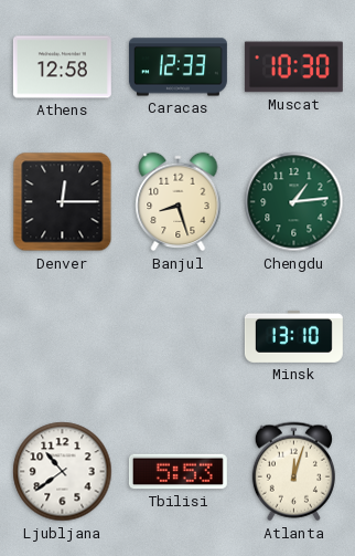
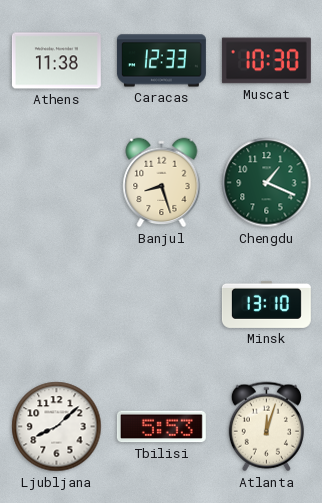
Athens: 12:58 -> 11:38 (56, 61)
Denver: 12:15 -> none (63, 202)
Chengdu: 1:14 -> 1:19 (267, 183)
Ljubljana: 10:39 -> 8:08 (57, 427)
